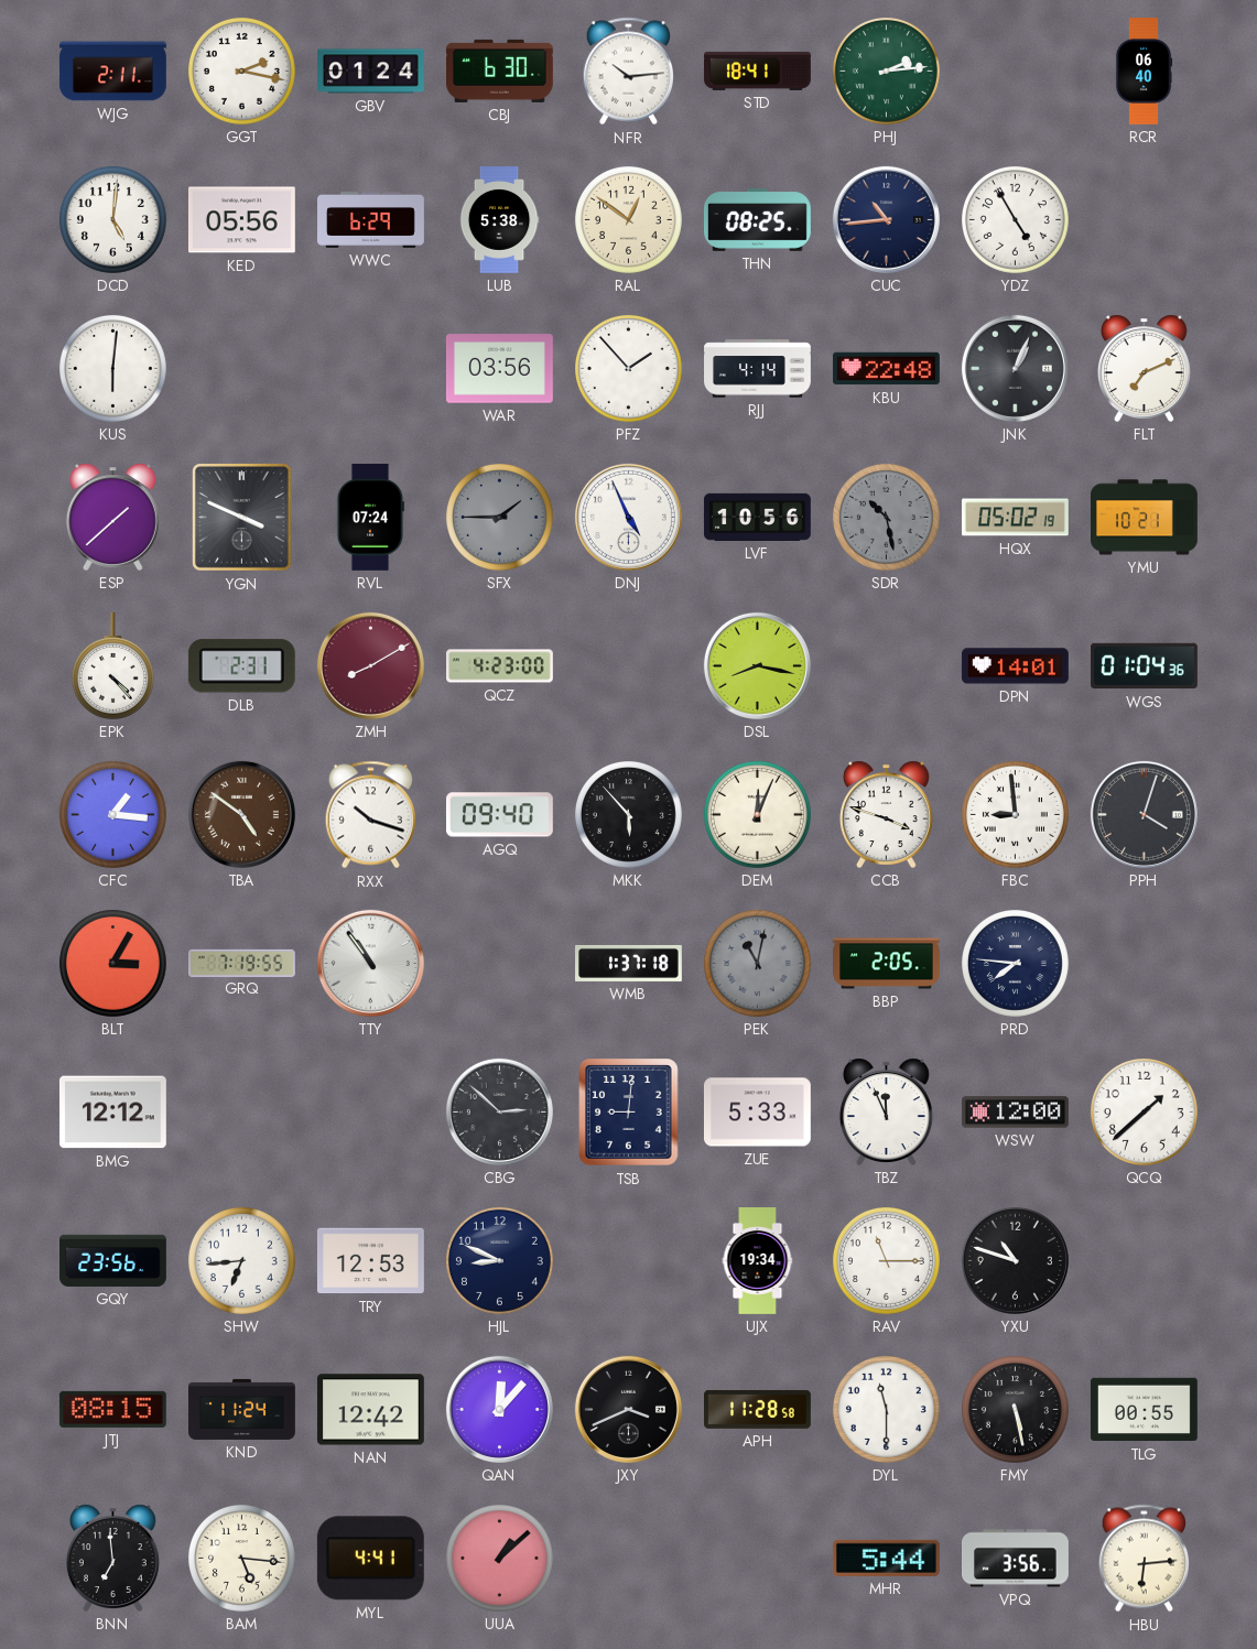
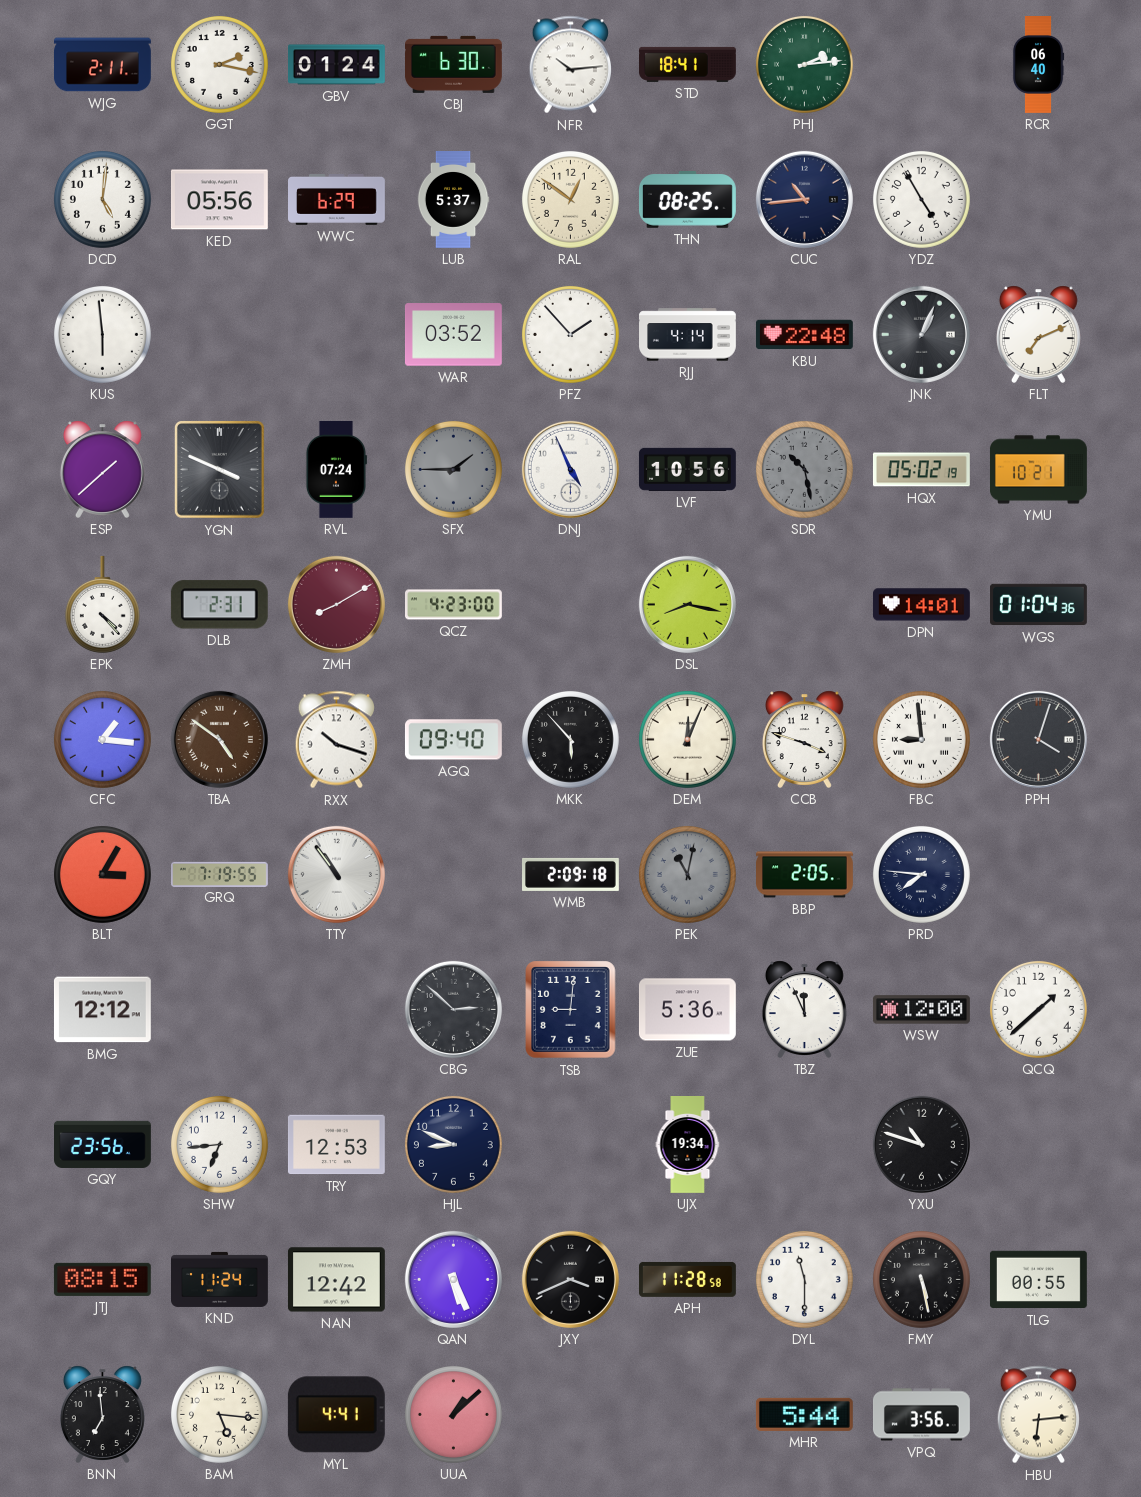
LUB: 5:38 -> 5:37 (453, 200)
KUS: 6:01 -> 5:59 (102, 334)
WAR: 03:56 -> 03:52 (453, 335)
WMB: 1:37 -> 2:09 (571, 874)
ZUE: 5:33 -> 5:36 (687, 1010)
RAV: 11:15 -> none (886, 1260)
QAN: 12:07 -> 5:26 (453, 1279)
